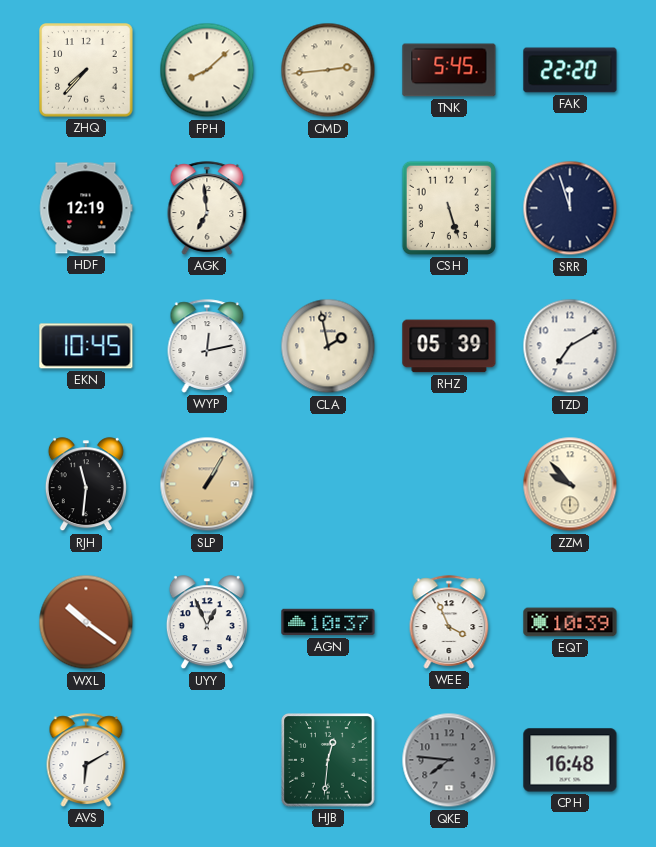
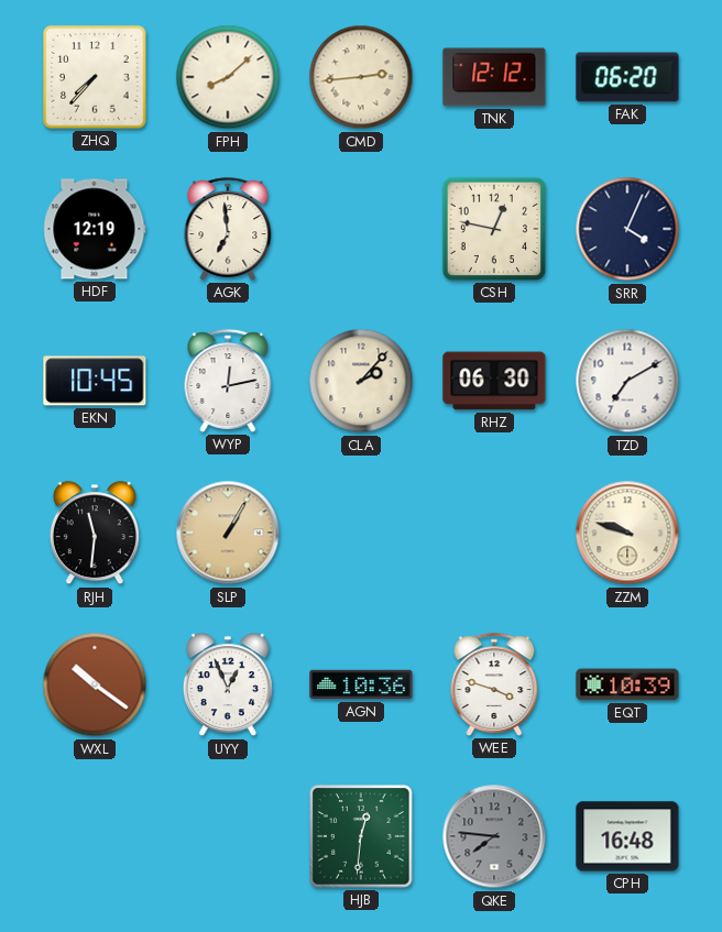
TNK: 5:45 -> 12:12 (494, 77)
FAK: 22:20 -> 06:20 (627, 77)
CSH: 5:27 -> 12:47 (494, 229)
SRR: 11:57 -> 4:04 (627, 229)
CLA: 1:58 -> 2:07 (361, 381)
RHZ: 05:39 -> 06:30 (494, 381)
ZZM: 9:53 -> 9:48 (627, 533)
AGN: 10:37 -> 10:36 (361, 684)
WEE: 3:56 -> 3:48 (494, 684)
AVS: 6:10 -> none (86, 760)
